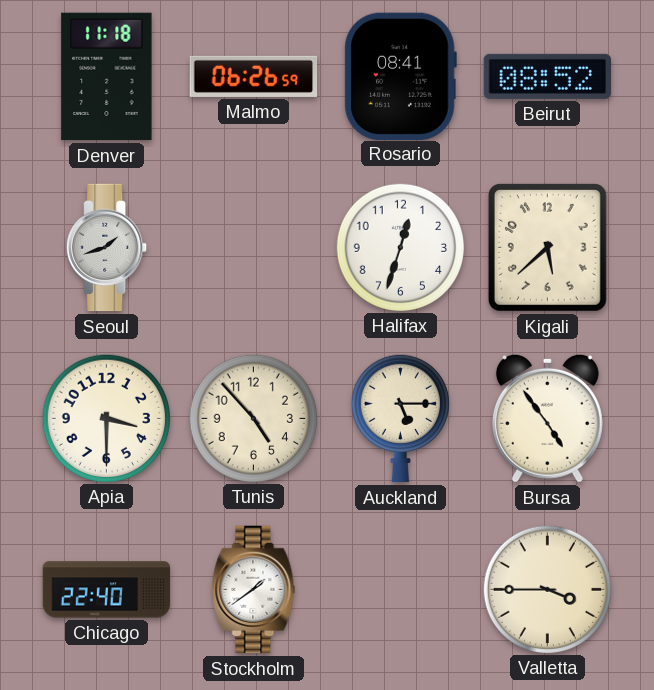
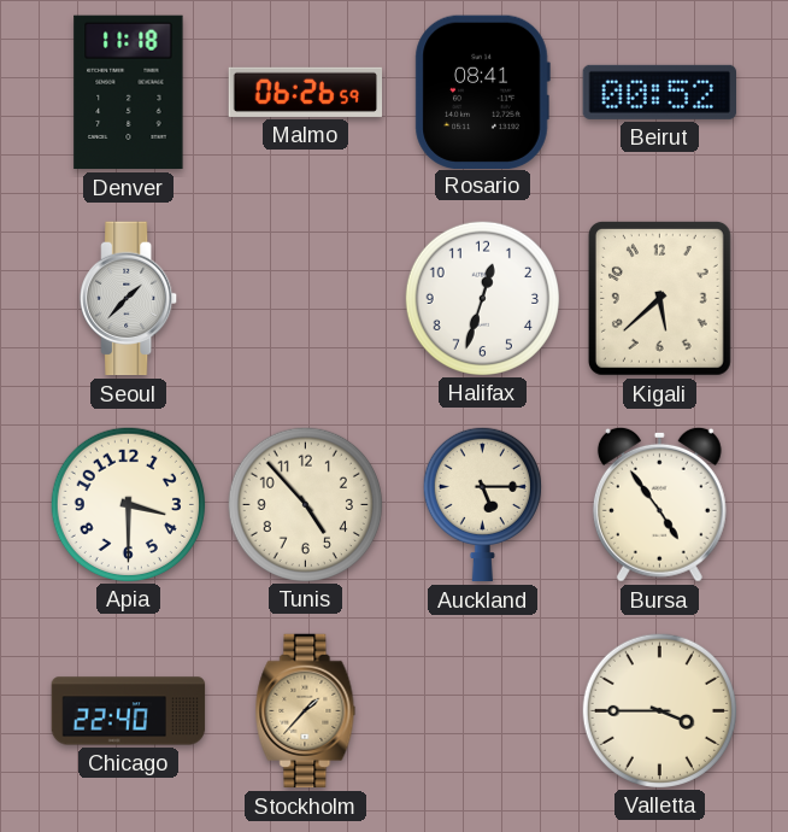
Beirut: 08:52 -> 00:52 (660, 92)
Seoul: 1:42 -> 1:37 (129, 299)
Stockholm: 1:39 -> 1:37 (306, 711)
Stockholm dial: white -> champagne (306, 711)
